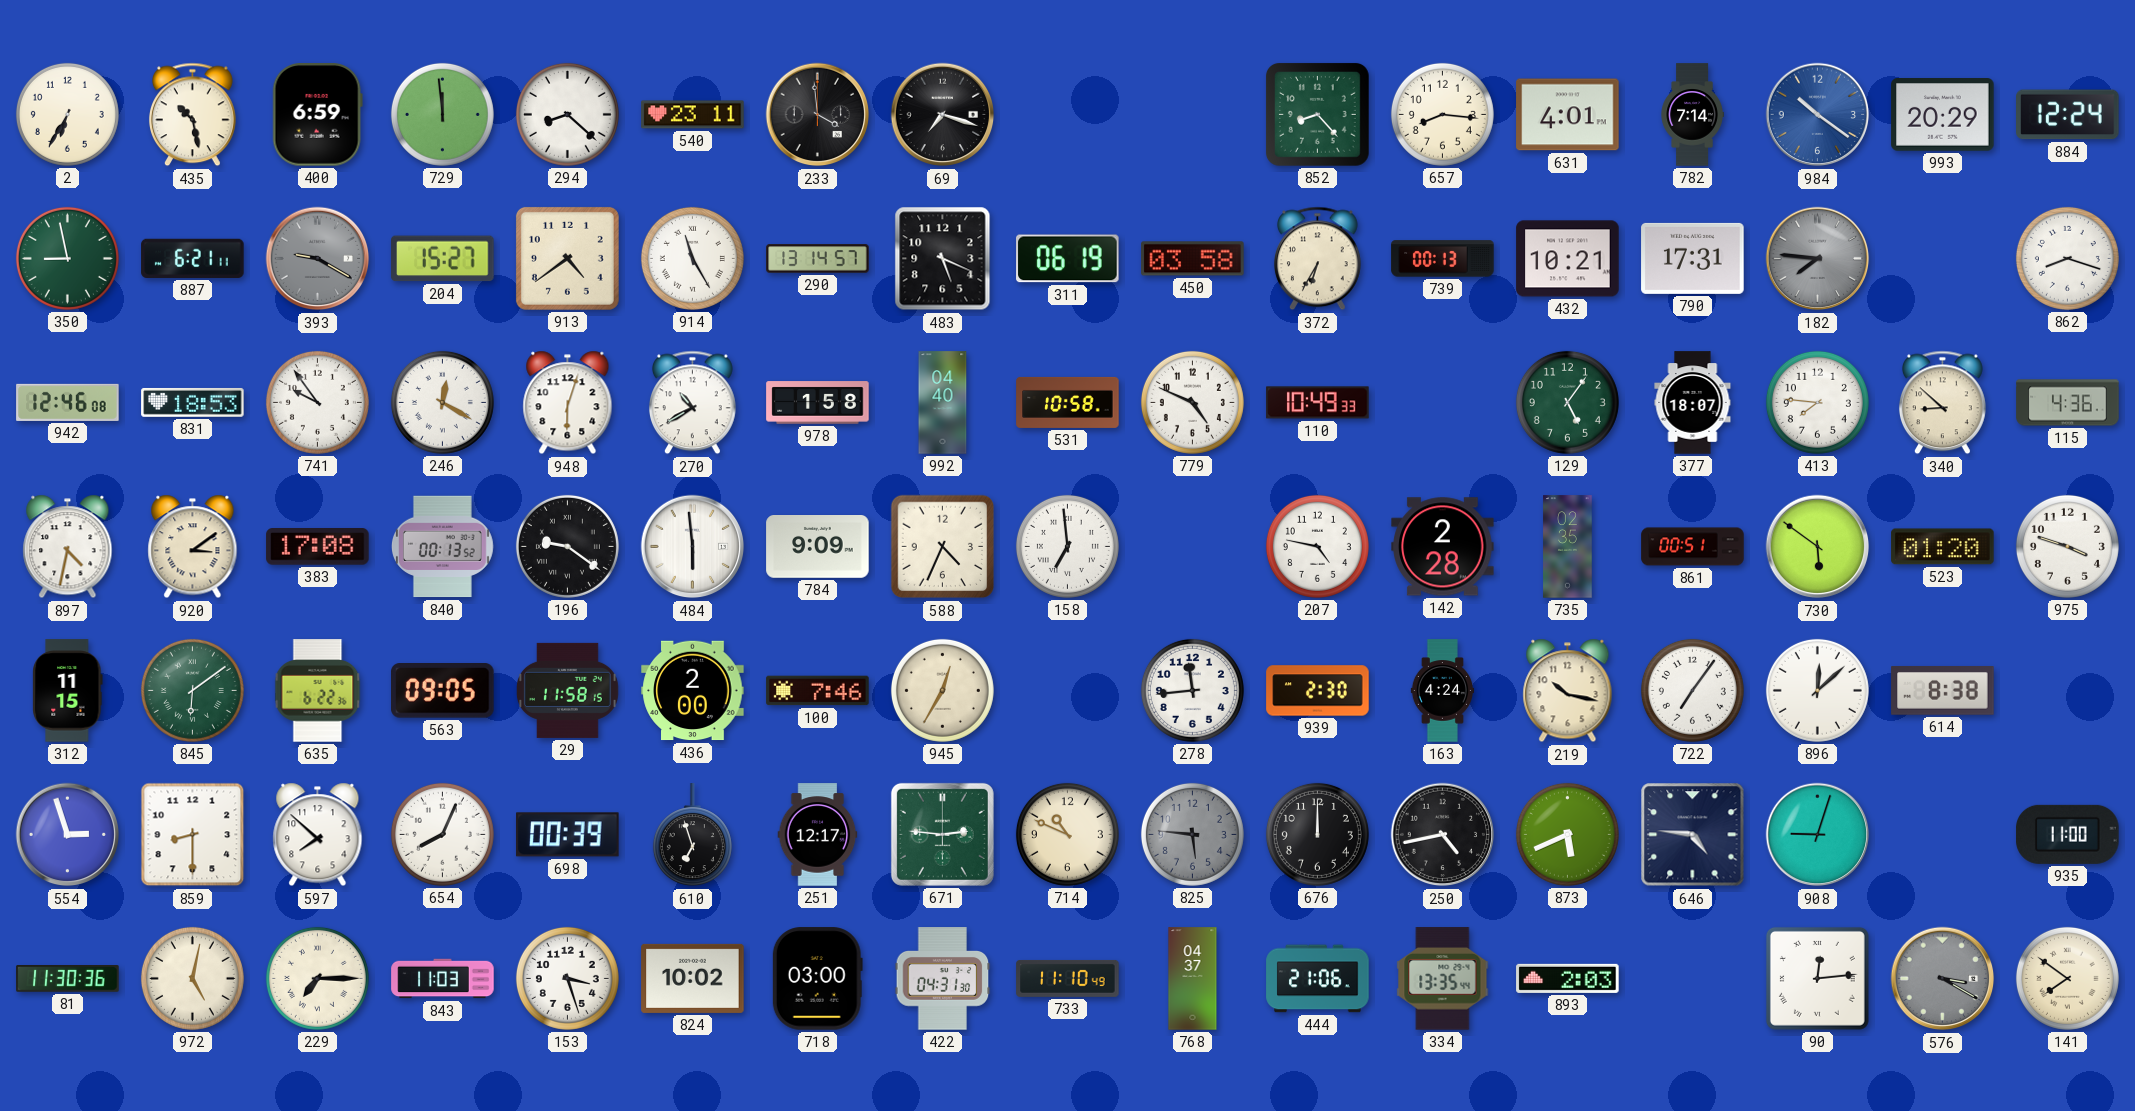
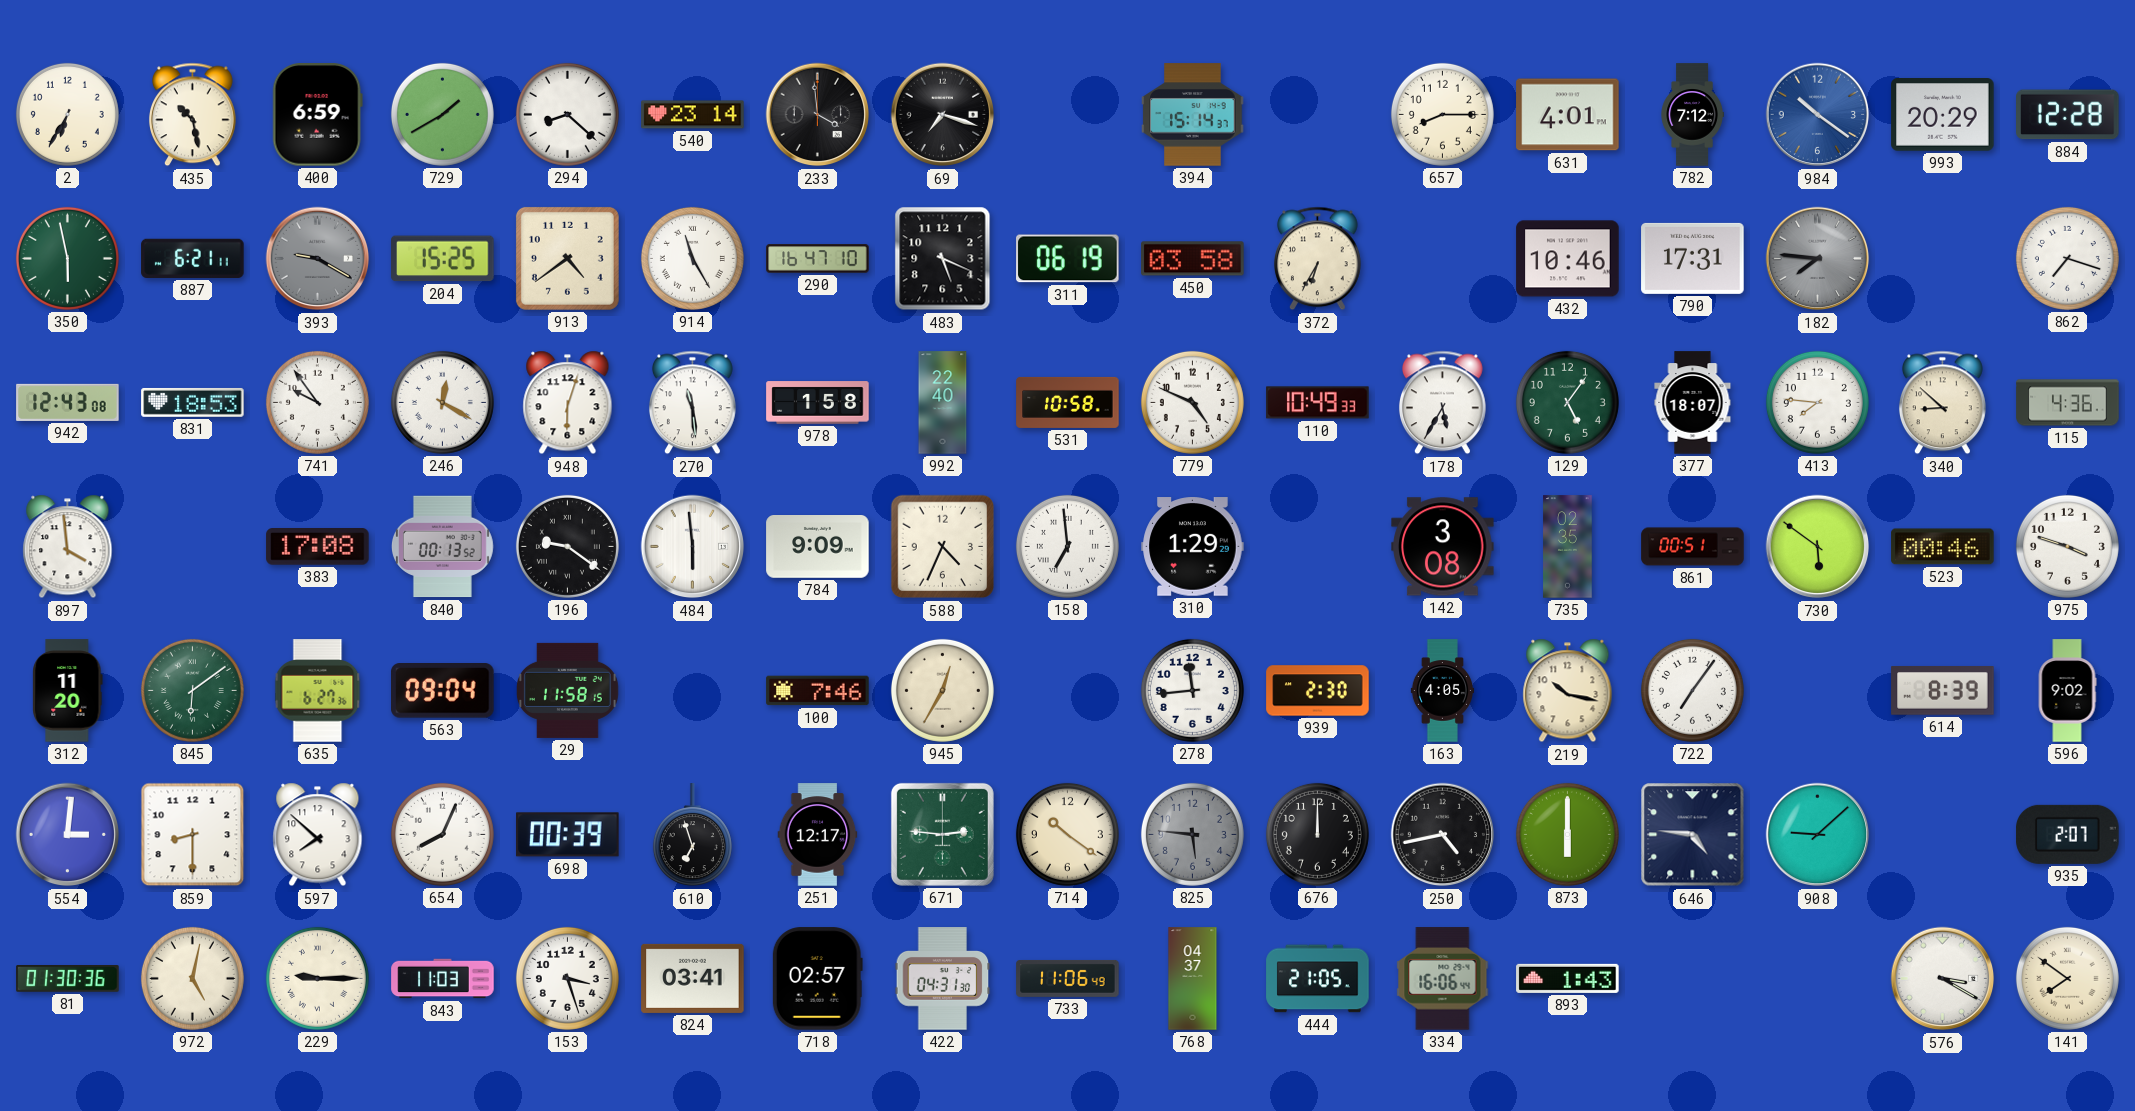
729: 11:59 -> 1:40 (442, 114)
540: 23:11 -> 23:14 (693, 115)
394: none -> 15:14 (1193, 115)
852: 8:23 -> none (1318, 115)
657: 8:16 -> 8:15 (1442, 114)
782: 7:14 -> 7:12 (1692, 115)
884: 12:24 -> 12:28 (2068, 115)
350: 8:58 -> 5:58 (67, 258)
204: 15:27 -> 15:25 (443, 259)
290: 13:14 -> 16:47 (818, 259)
739: 00:13 -> none (1443, 259)
432: 10:21 -> 10:46 (1568, 259)
862: 8:18 -> 7:18 (2067, 258)
942: 12:46 -> 12:43 (68, 402)
270: 10:40 -> 11:29 (692, 403)
992: 04:40 -> 22:40 (943, 403)
178: none -> 5:35 (1442, 403)
897: 4:32 -> 3:59 (68, 547)
920: 3:09 -> none (193, 547)
310: none -> 1:29 (1193, 547)
207: 4:47 -> none (1317, 546)
142: 2:28 -> 3:08 (1443, 547)
523: 01:20 -> 00:46 (1943, 547)
312: 11:15 -> 11:20 (68, 691)
635: 6:22 -> 6:27 (318, 691)
563: 09:05 -> 09:04 (443, 691)
436: 2:00 -> none (693, 691)
163: 4:24 -> 4:05 (1442, 691)
896: 12:08 -> none (1817, 690)
614: 8:38 -> 8:39 (1943, 691)
596: none -> 9:02 (2067, 691)
554: 2:57 -> 3:01 (68, 835)
714: 10:49 -> 10:21 (1067, 834)
873: 5:41 -> 6:00 (1567, 834)
908: 9:03 -> 9:08 (1818, 835)
935: 11:00 -> 2:07 (2068, 834)
81: 11:30 -> 01:30 (68, 979)
229: 7:15 -> 9:15 (317, 978)
824: 10:02 -> 03:41 (693, 978)
718: 03:00 -> 02:57 (817, 979)
733: 11:10 -> 11:06 (1068, 978)
444: 21:06 -> 21:05 (1318, 979)
334: 13:35 -> 16:06 (1443, 979)
893: 2:03 -> 1:43 (1568, 978)
90: 12:14 -> none (1817, 978)
576 dial: grey -> white (1943, 979)
